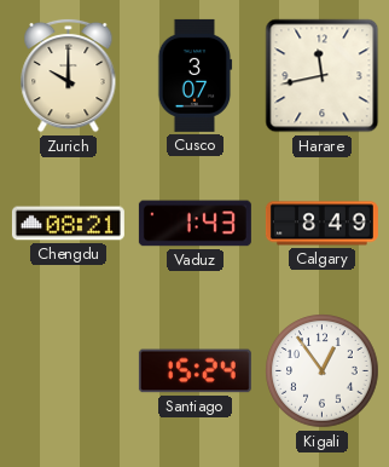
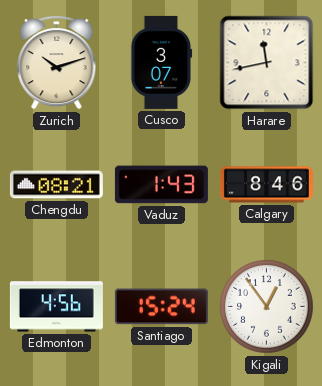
Zurich: 10:00 -> 10:12 (57, 62)
Calgary: 8:49 -> 8:46 (266, 185)
Edmonton: none -> 4:56 (56, 307)
